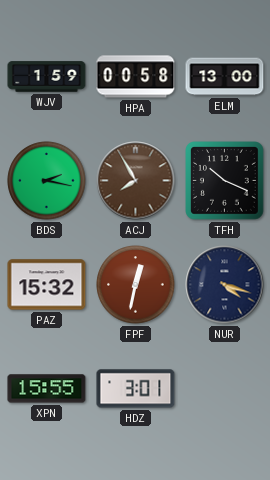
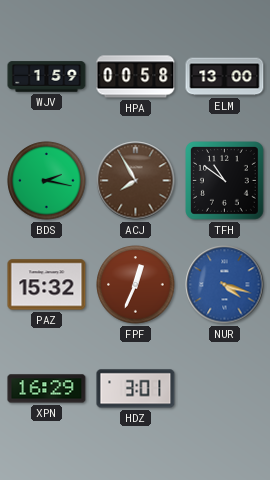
TFH: 10:19 -> 10:51 (225, 181)
FPF: 12:32 -> 12:34 (136, 285)
NUR dial: navy -> blue (225, 285)
XPN: 15:55 -> 16:29 (47, 389)
